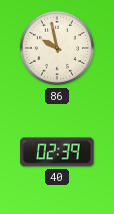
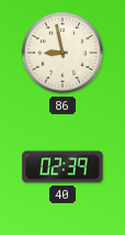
86: 9:58 -> 8:58 (63, 53)
